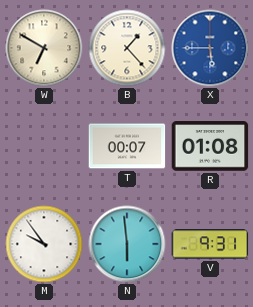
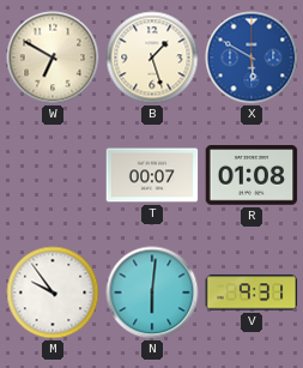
B: 1:23 -> 1:27 (152, 58)
X: 5:45 -> 5:50 (252, 58)
N: 5:59 -> 6:01 (152, 292)
